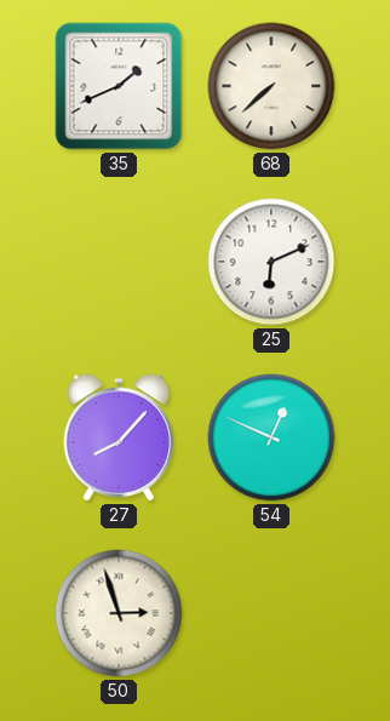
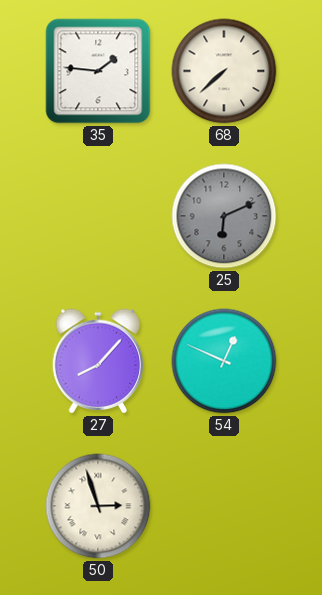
35: 1:41 -> 1:46 (98, 71)
25 dial: white -> grey (224, 216)
